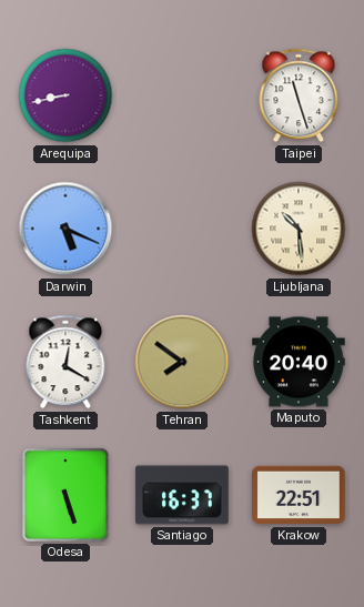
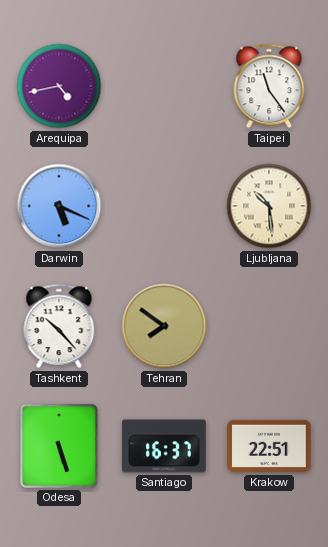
Arequipa: 8:43 -> 4:43 (59, 86)
Taipei: 11:27 -> 11:24 (269, 86)
Tashkent: 12:20 -> 10:23 (59, 326)
Maputo: 20:40 -> none (299, 362)
